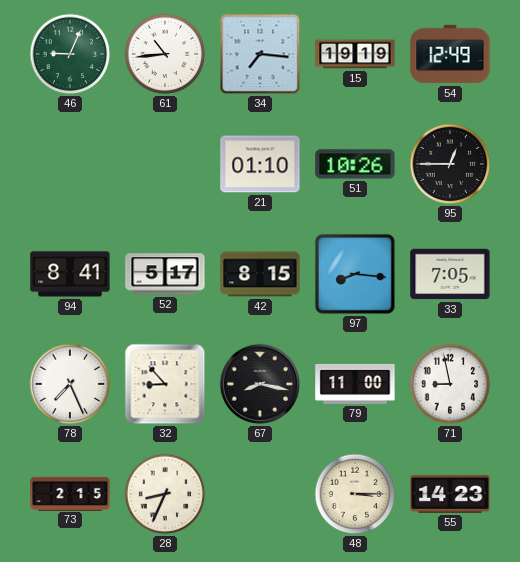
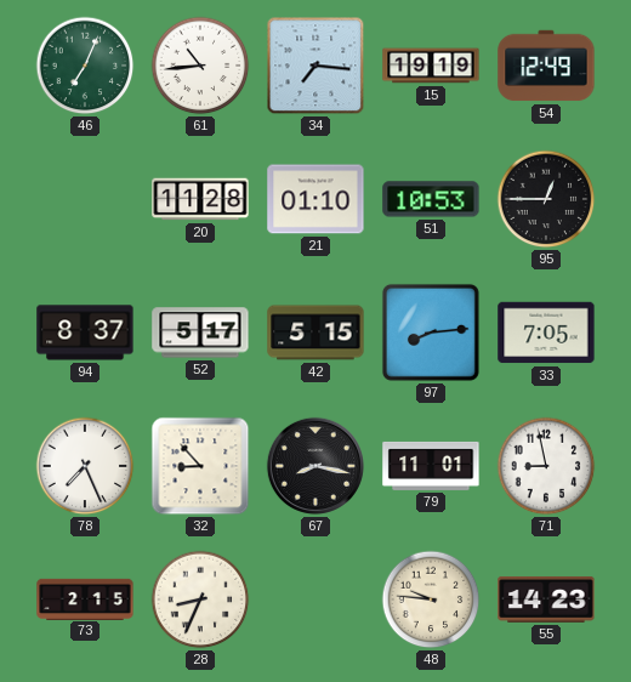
46: 9:04 -> 7:04 (85, 66)
20: none -> 11:28 (200, 199)
51: 10:26 -> 10:53 (431, 199)
94: 8:41 -> 8:37 (85, 333)
42: 8:15 -> 5:15 (315, 333)
97: 8:16 -> 8:14 (431, 333)
79: 11:00 -> 11:01 (431, 466)
48: 3:15 -> 9:46 (431, 599)
